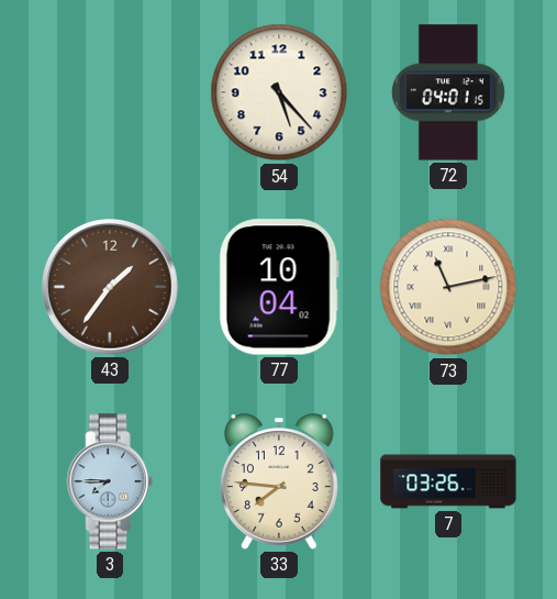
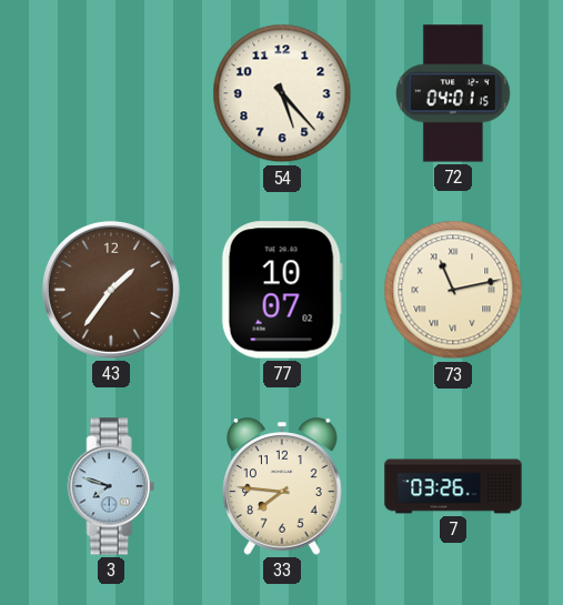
77: 10:04 -> 10:07 (282, 290)
3: 7:45 -> 7:48 (111, 486)
